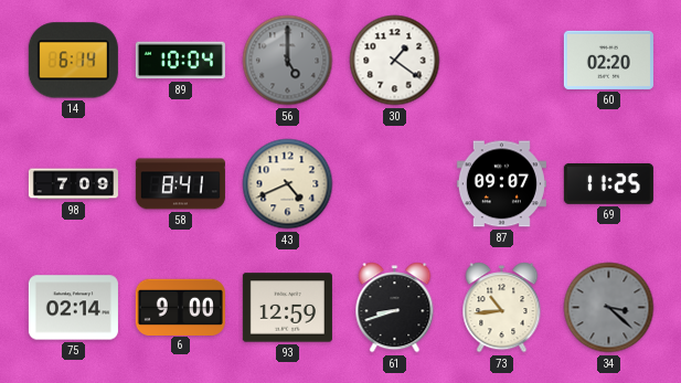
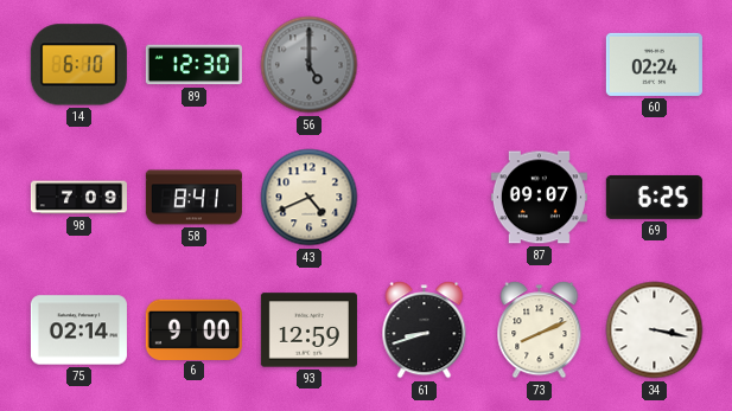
14: 6:14 -> 6:10 (78, 65)
89: 10:04 -> 12:30 (193, 65)
30: 1:21 -> none (395, 61)
60: 02:20 -> 02:24 (654, 64)
69: 11:25 -> 6:25 (654, 197)
73: 10:44 -> 8:11 (540, 330)
34: 3:22 -> 3:17 (655, 330)
34 dial: grey -> white (655, 330)
